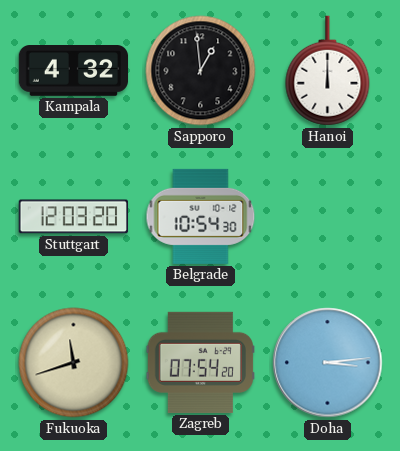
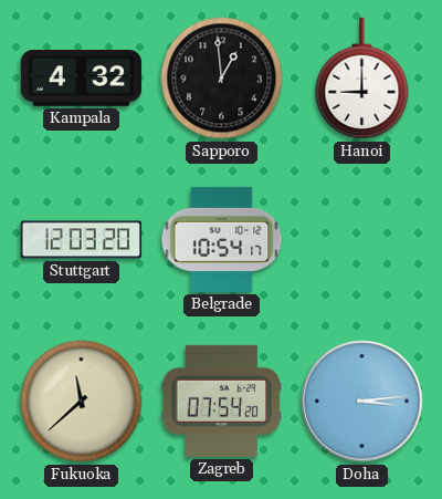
Hanoi: 12:00 -> 9:00 (362, 79)
Belgrade: 10:54:30 -> 10:54:17 (222, 239)
Fukuoka: 11:42 -> 11:38 (82, 402)
